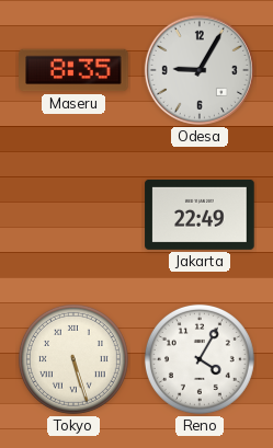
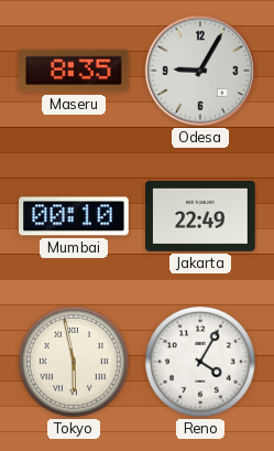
Mumbai: none -> 00:10 (74, 216)
Tokyo: 5:27 -> 5:58 (74, 362)
